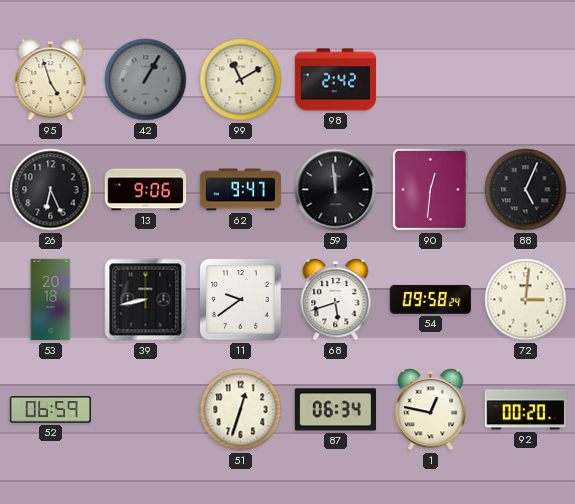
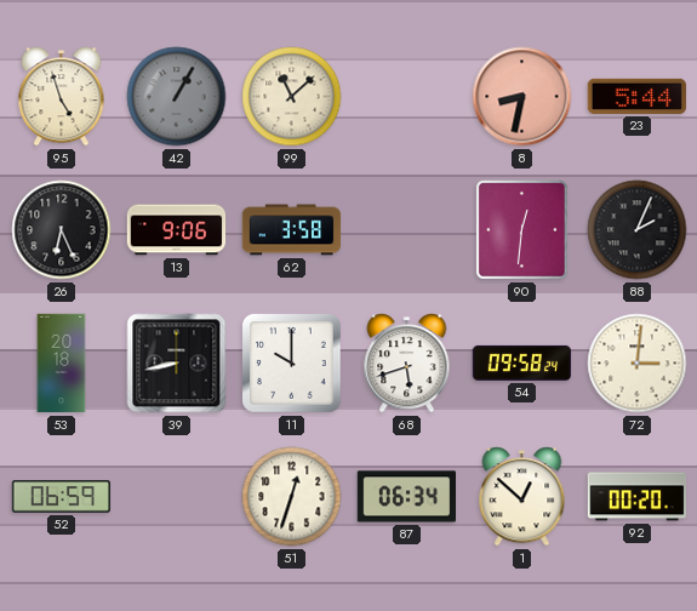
99: 11:10 -> 11:08 (292, 97)
98: 2:42 -> none (336, 80)
8: none -> 8:32 (522, 97)
23: none -> 5:44 (636, 96)
62: 9:47 -> 3:58 (292, 230)
59: 11:59 -> none (336, 190)
88: 5:04 -> 2:04 (638, 230)
11: 9:39 -> 10:00 (292, 364)
1: 12:47 -> 12:52 (522, 497)
